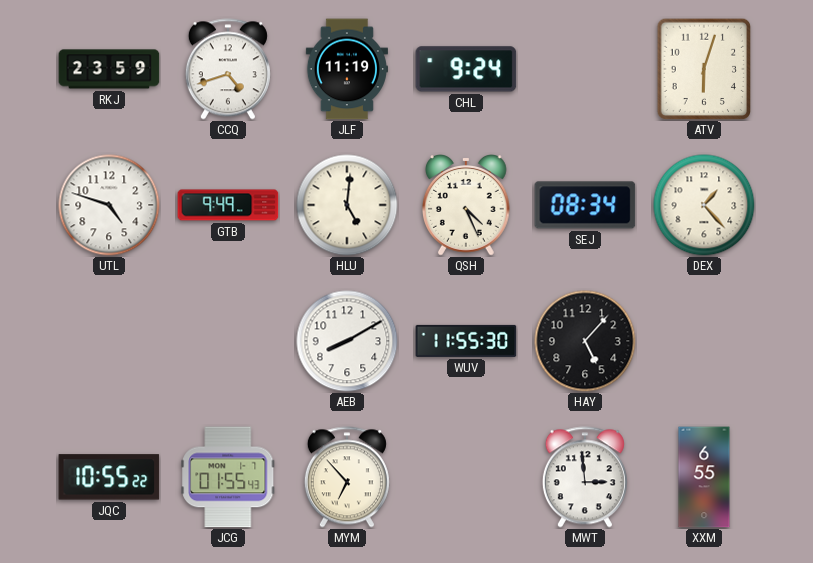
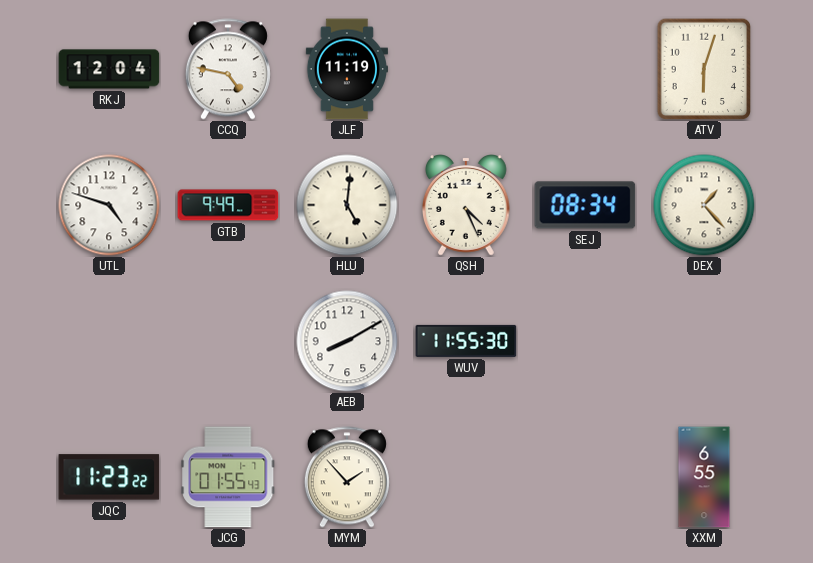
RKJ: 23:59 -> 12:04 (109, 69)
CCQ: 4:42 -> 4:47 (228, 69)
CHL: 9:24 -> none (466, 69)
HAY: 5:07 -> none (585, 341)
JQC: 10:55 -> 11:23 (109, 477)
MYM: 6:53 -> 1:53 (347, 477)
MWT: 2:59 -> none (585, 477)
